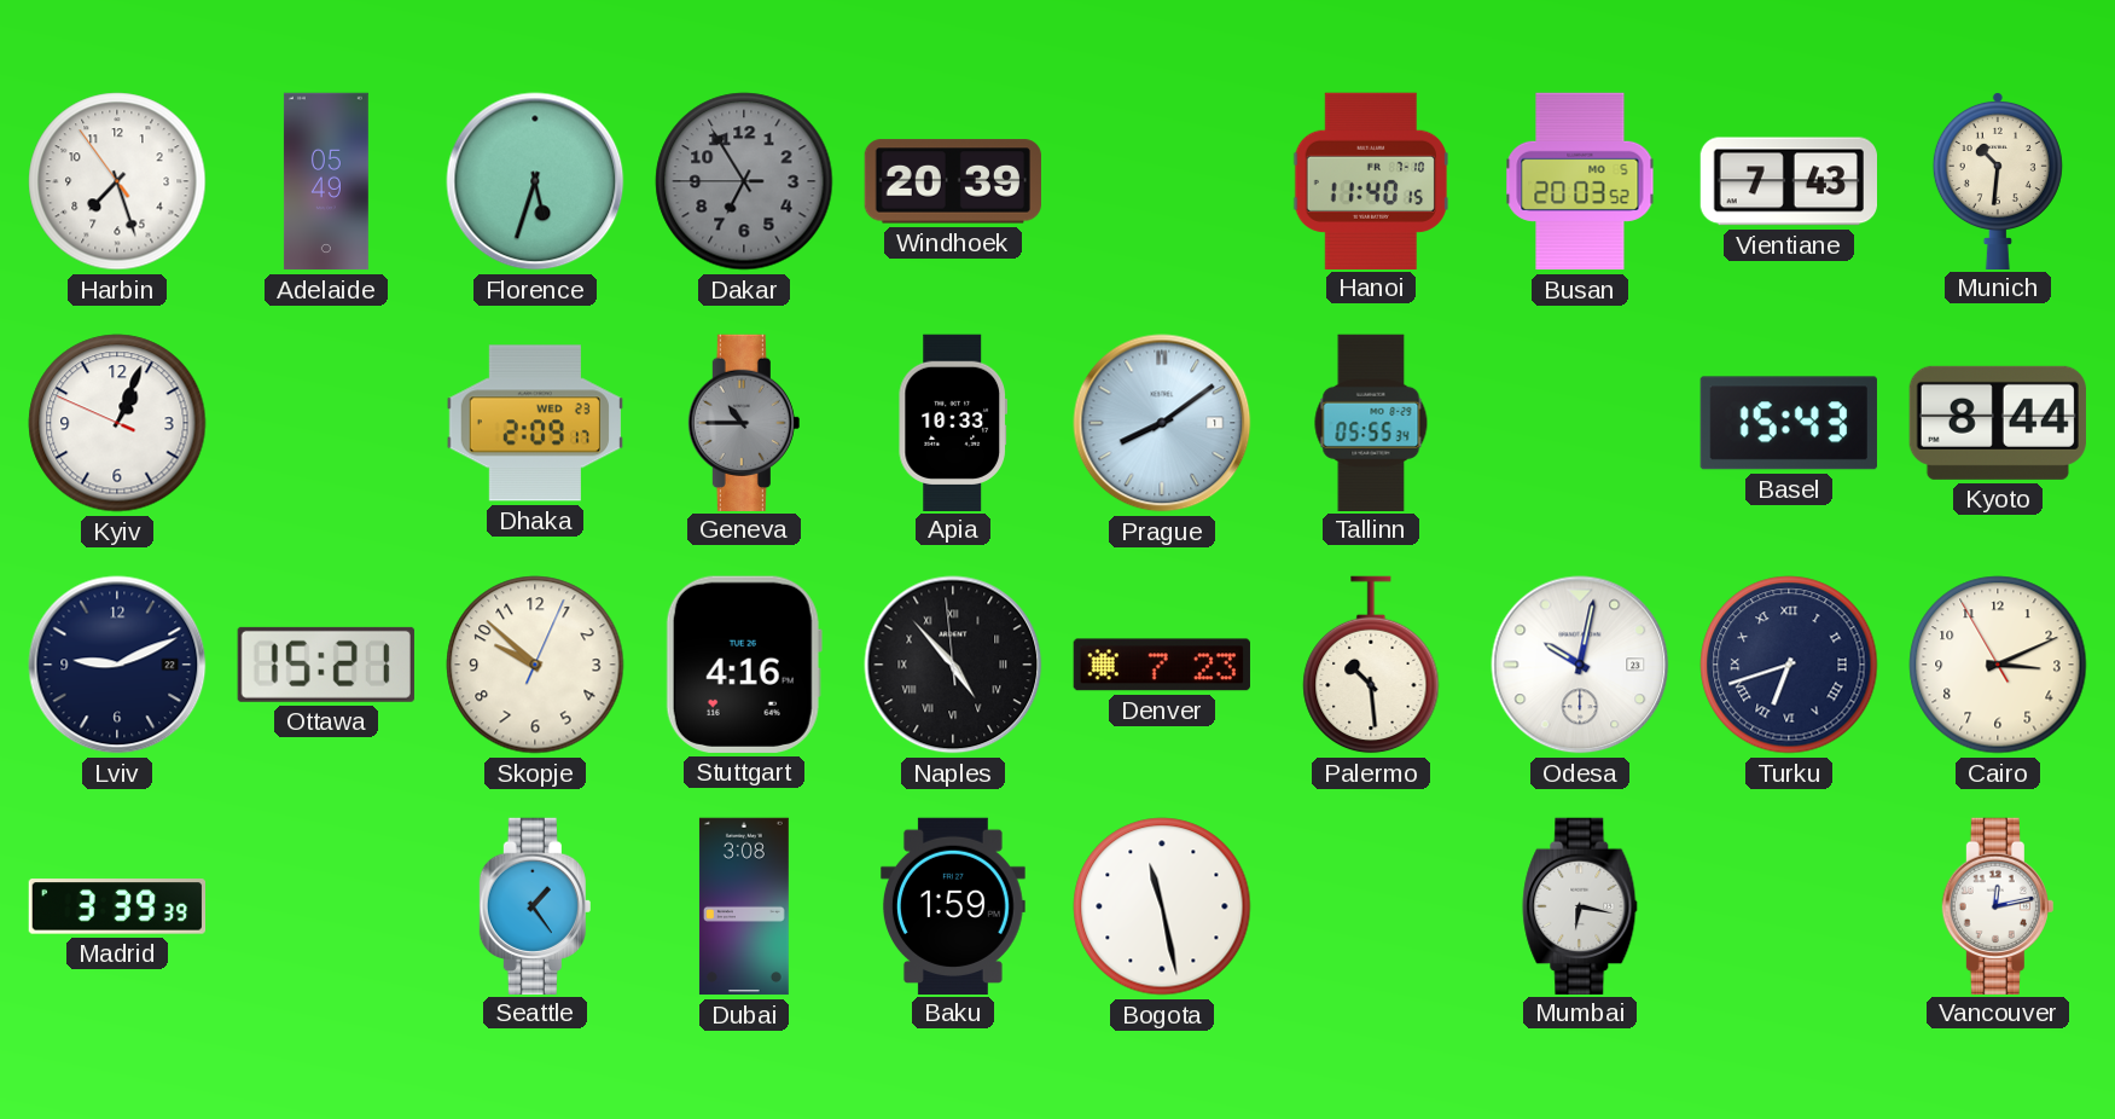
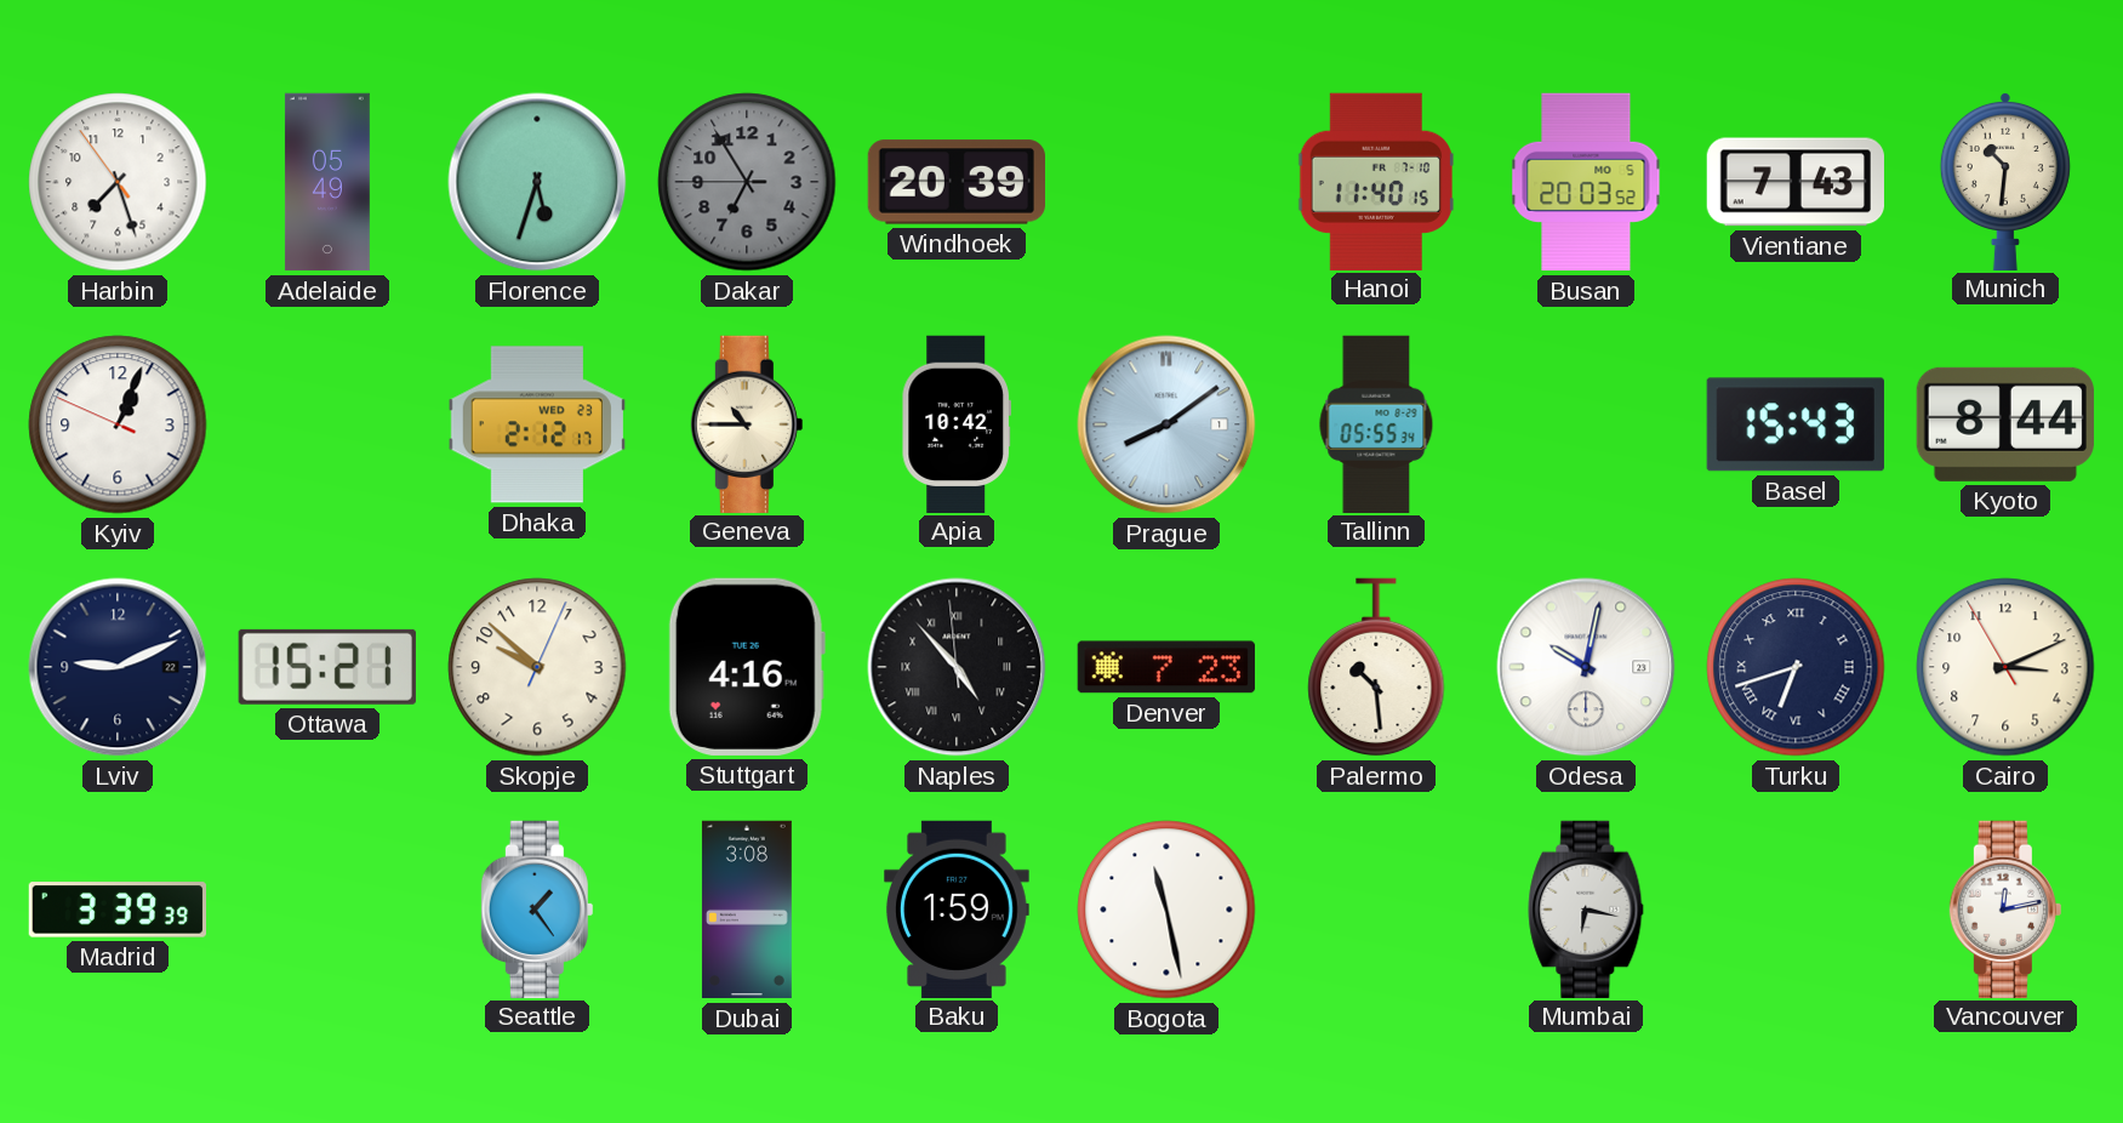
Dhaka: 2:09 -> 2:12 (536, 424)
Geneva dial: grey -> cream (747, 423)
Apia: 10:33 -> 10:42 (955, 423)
